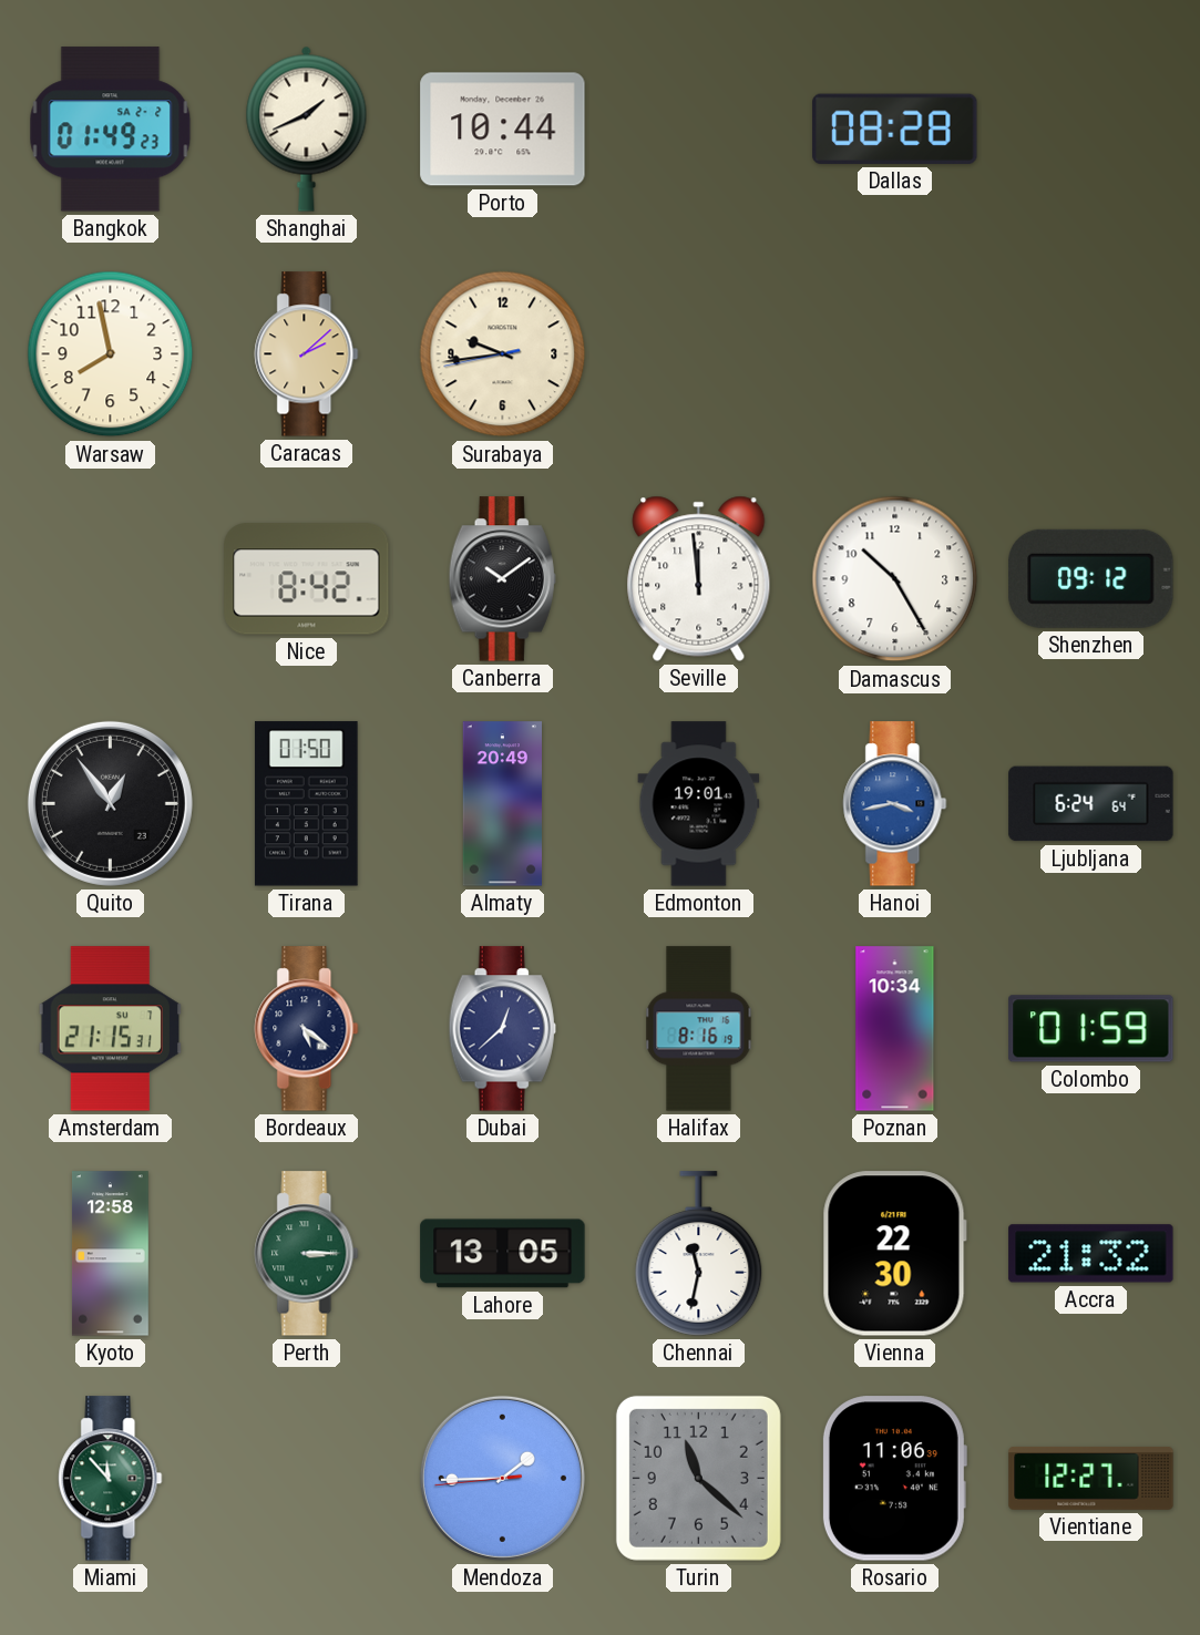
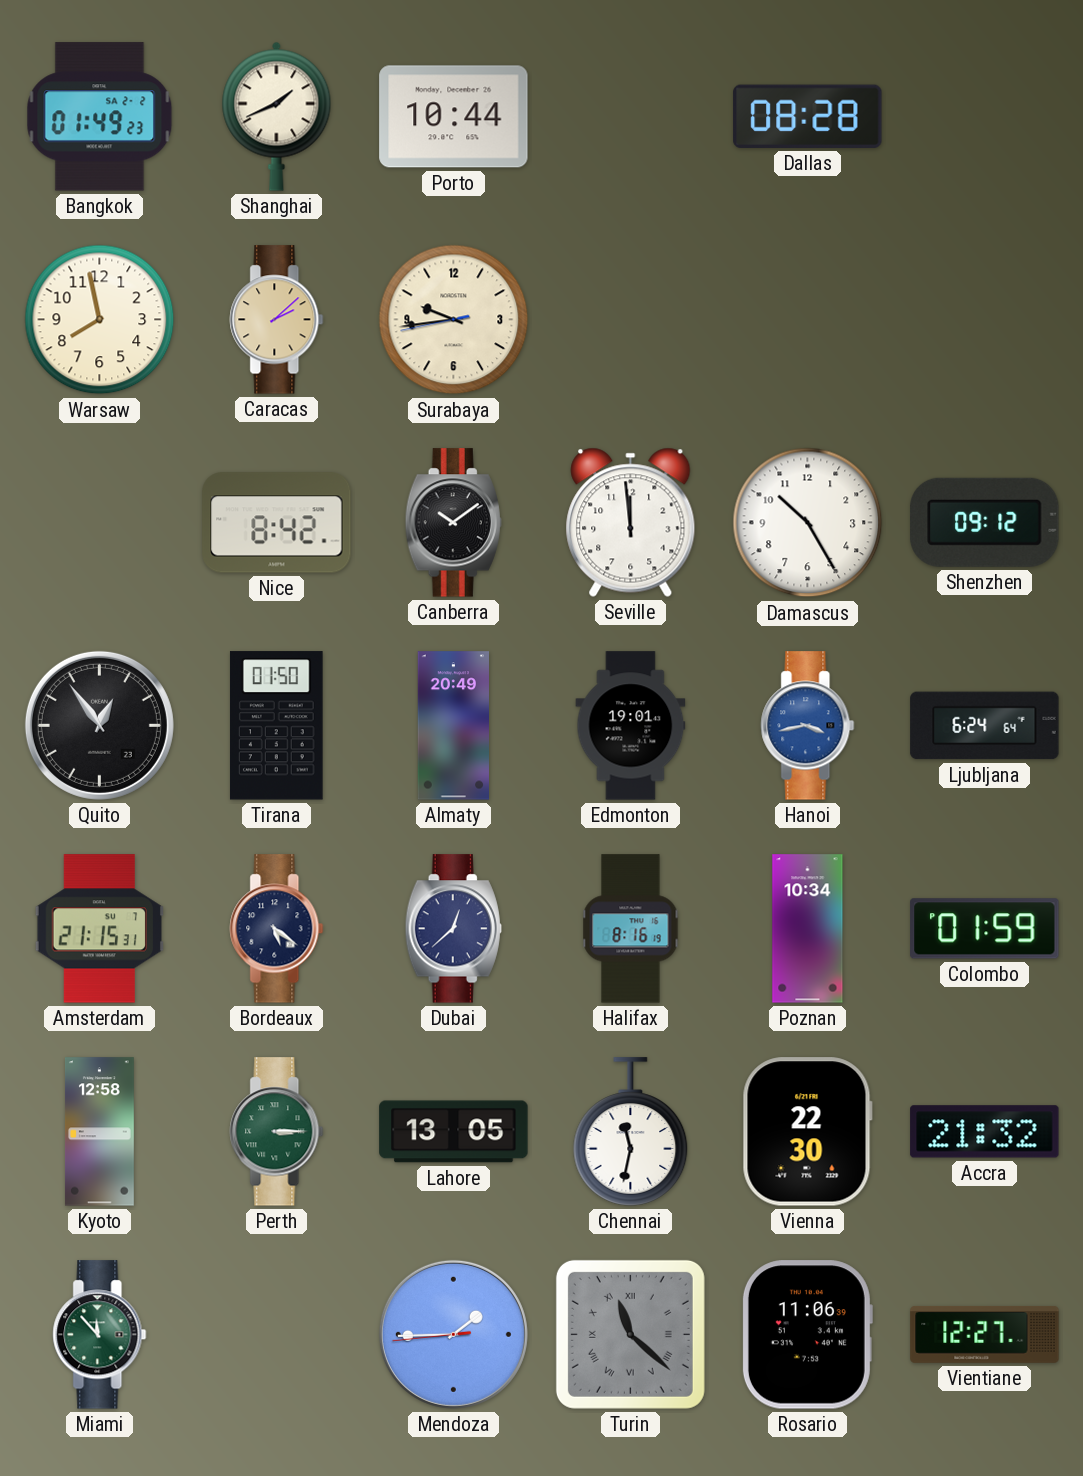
Turin numerals: Arabic -> Roman (630, 1334)
